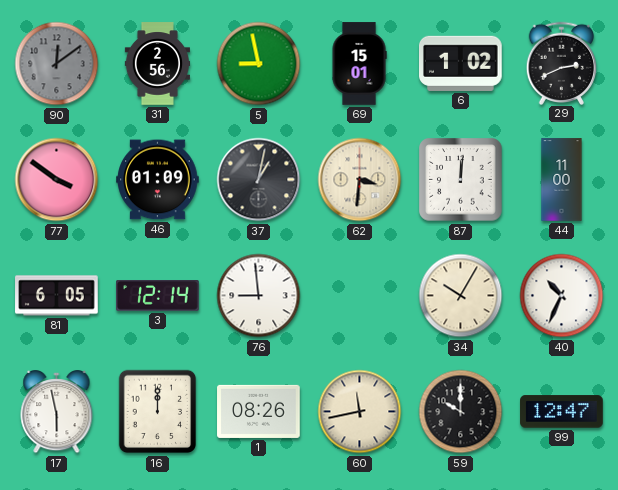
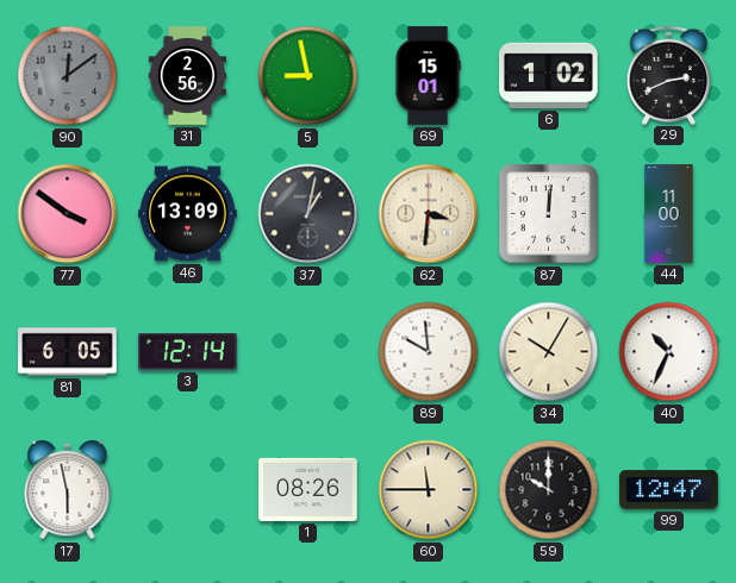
46: 01:09 -> 13:09 (188, 214)
76: 8:59 -> none (259, 296)
89: none -> 9:59 (429, 352)
16: 12:00 -> none (158, 412)
60: 11:43 -> 11:45 (429, 490)
